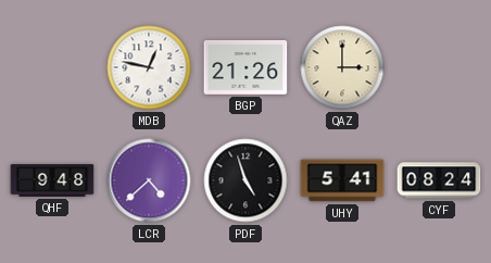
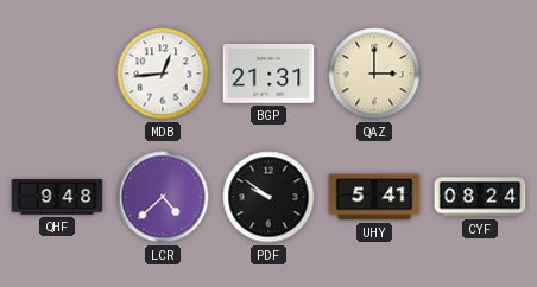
MDB: 12:47 -> 12:44 (163, 74)
BGP: 21:26 -> 21:31 (268, 74)
PDF: 4:57 -> 9:51 (268, 197)
